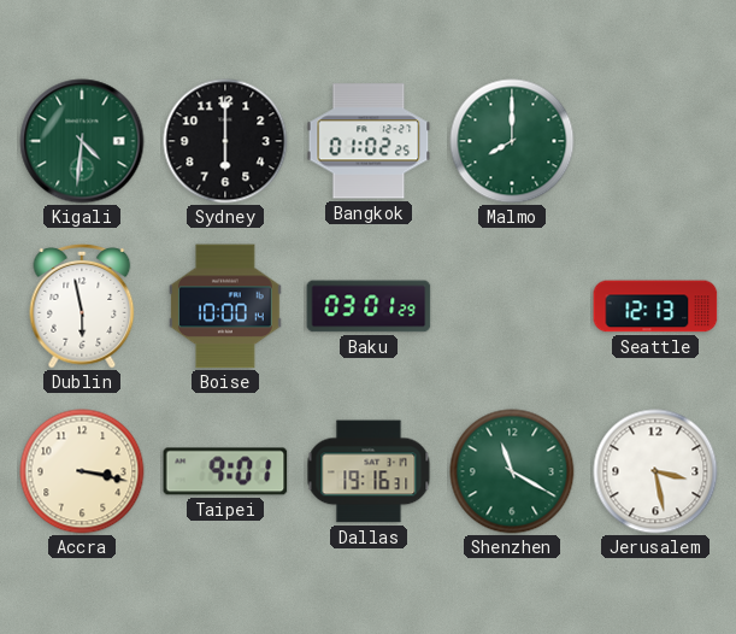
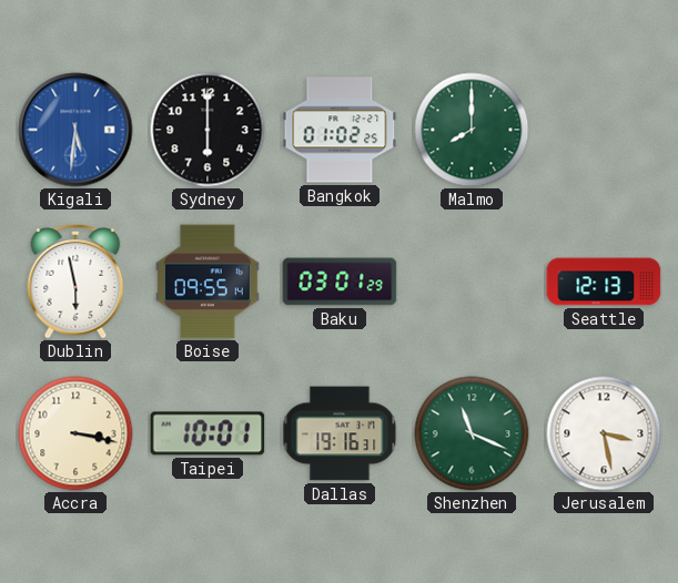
Kigali: 4:31 -> 5:31 (75, 130)
Kigali dial: green -> blue (75, 130)
Boise: 10:00 -> 09:55 (209, 282)
Taipei: 9:01 -> 10:01 (208, 433)
Shenzhen: 11:20 -> 11:19 (472, 433)
